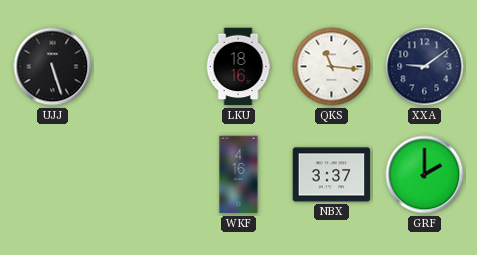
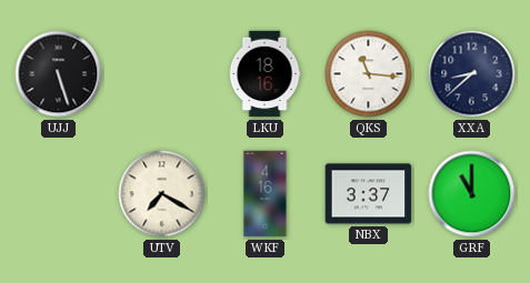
XXA: 9:09 -> 8:38 (472, 74)
UTV: none -> 7:20 (162, 194)
GRF: 2:00 -> 11:00 (472, 194)
